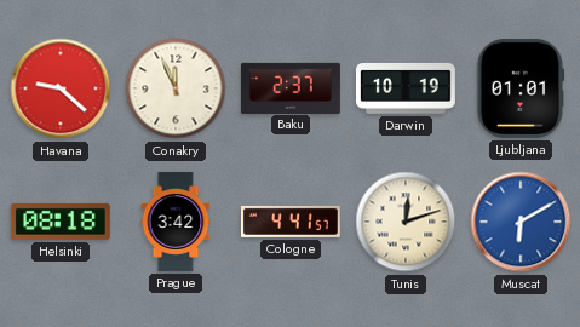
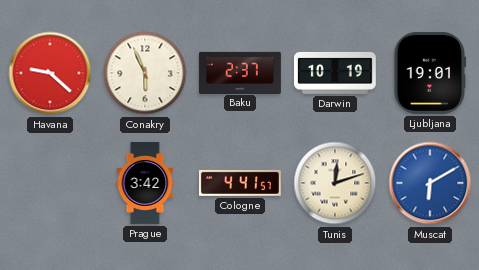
Conakry: 11:56 -> 5:56 (145, 73)
Ljubljana: 01:01 -> 19:01 (430, 73)
Helsinki: 08:18 -> none (61, 222)
